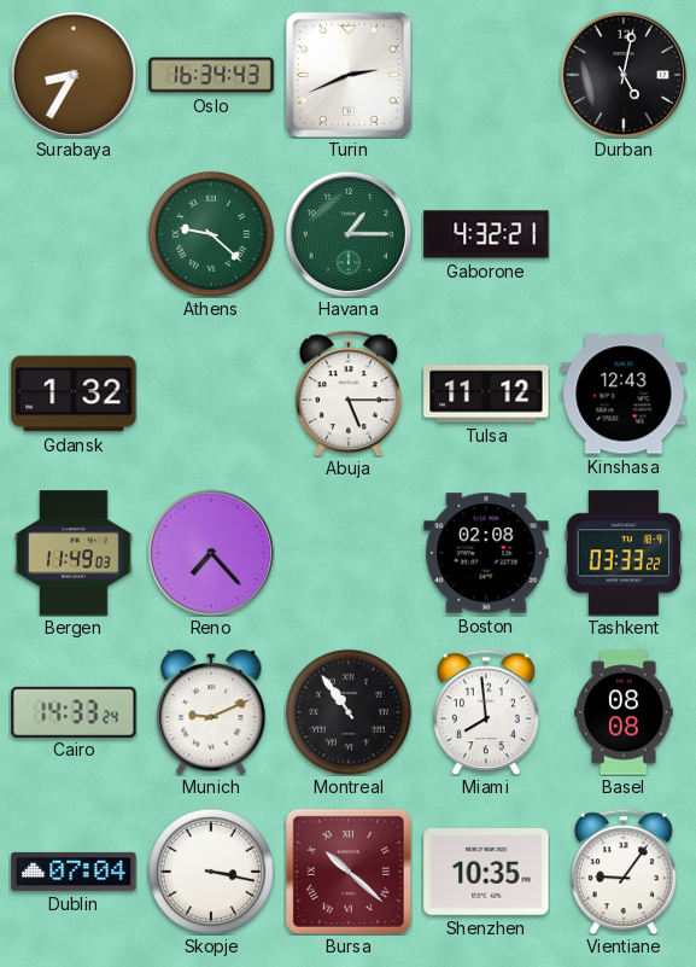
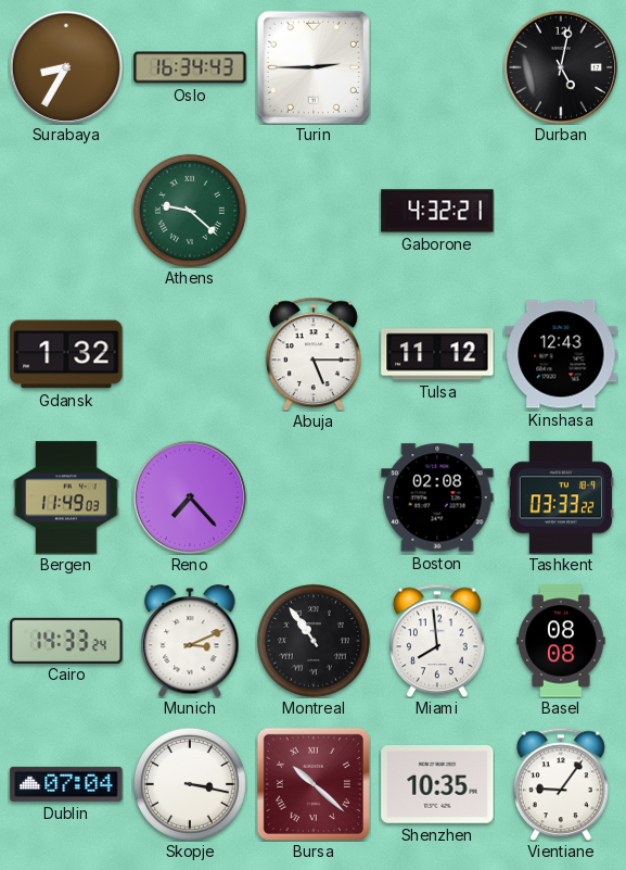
Turin: 2:41 -> 2:45 (314, 67)
Havana: 1:15 -> none (347, 233)
Munich: 9:11 -> 3:11 (190, 641)
